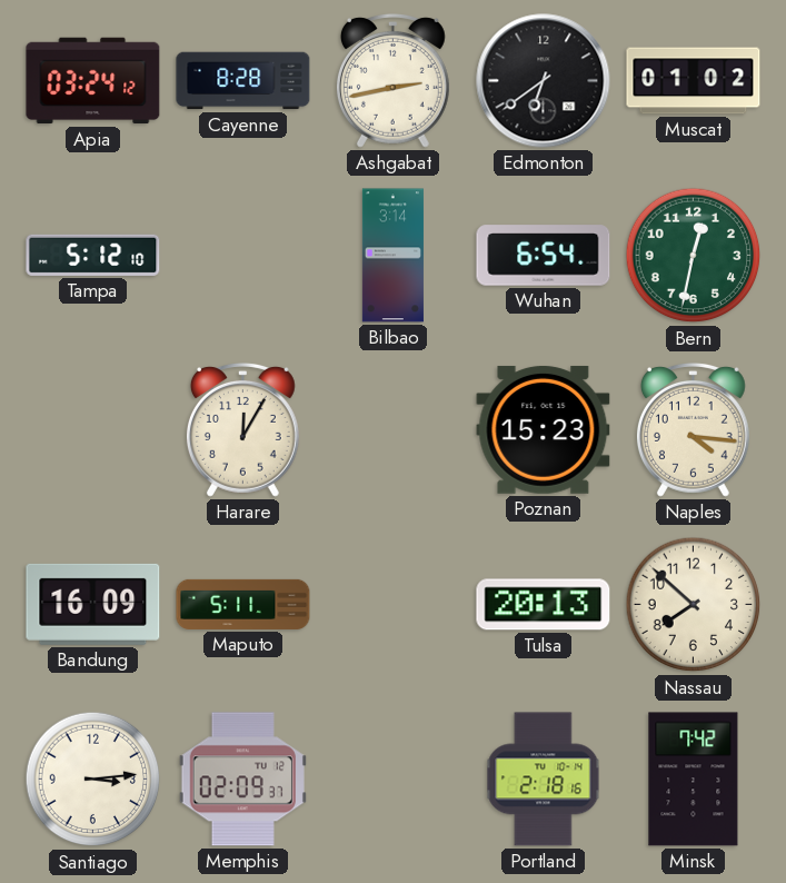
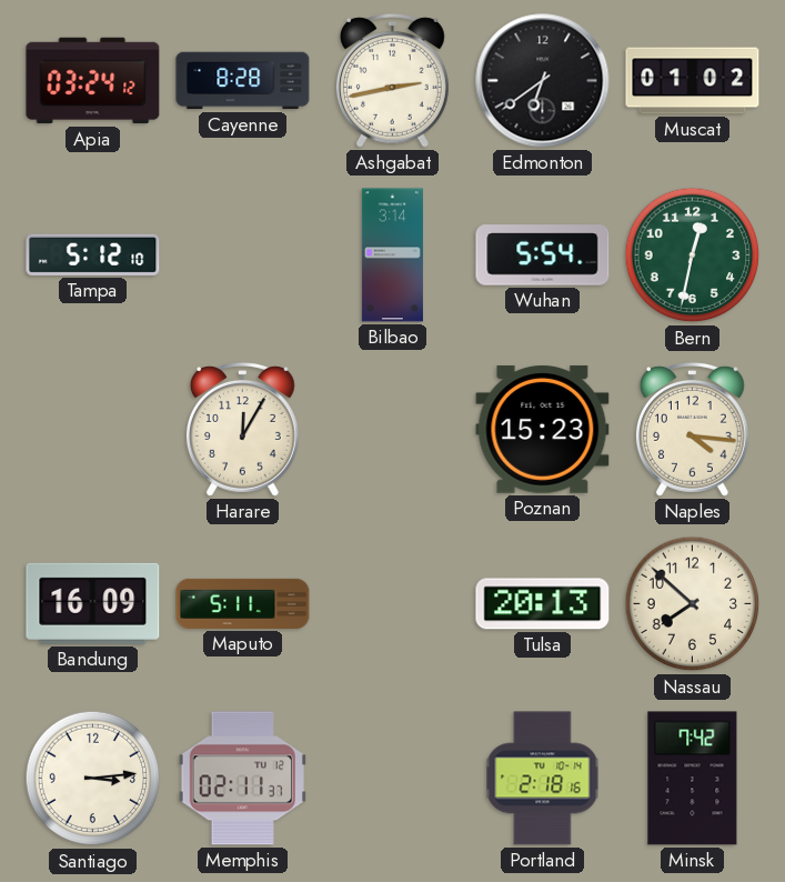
Wuhan: 6:54 -> 5:54 (543, 255)
Memphis: 02:09 -> 02:11 (242, 779)
